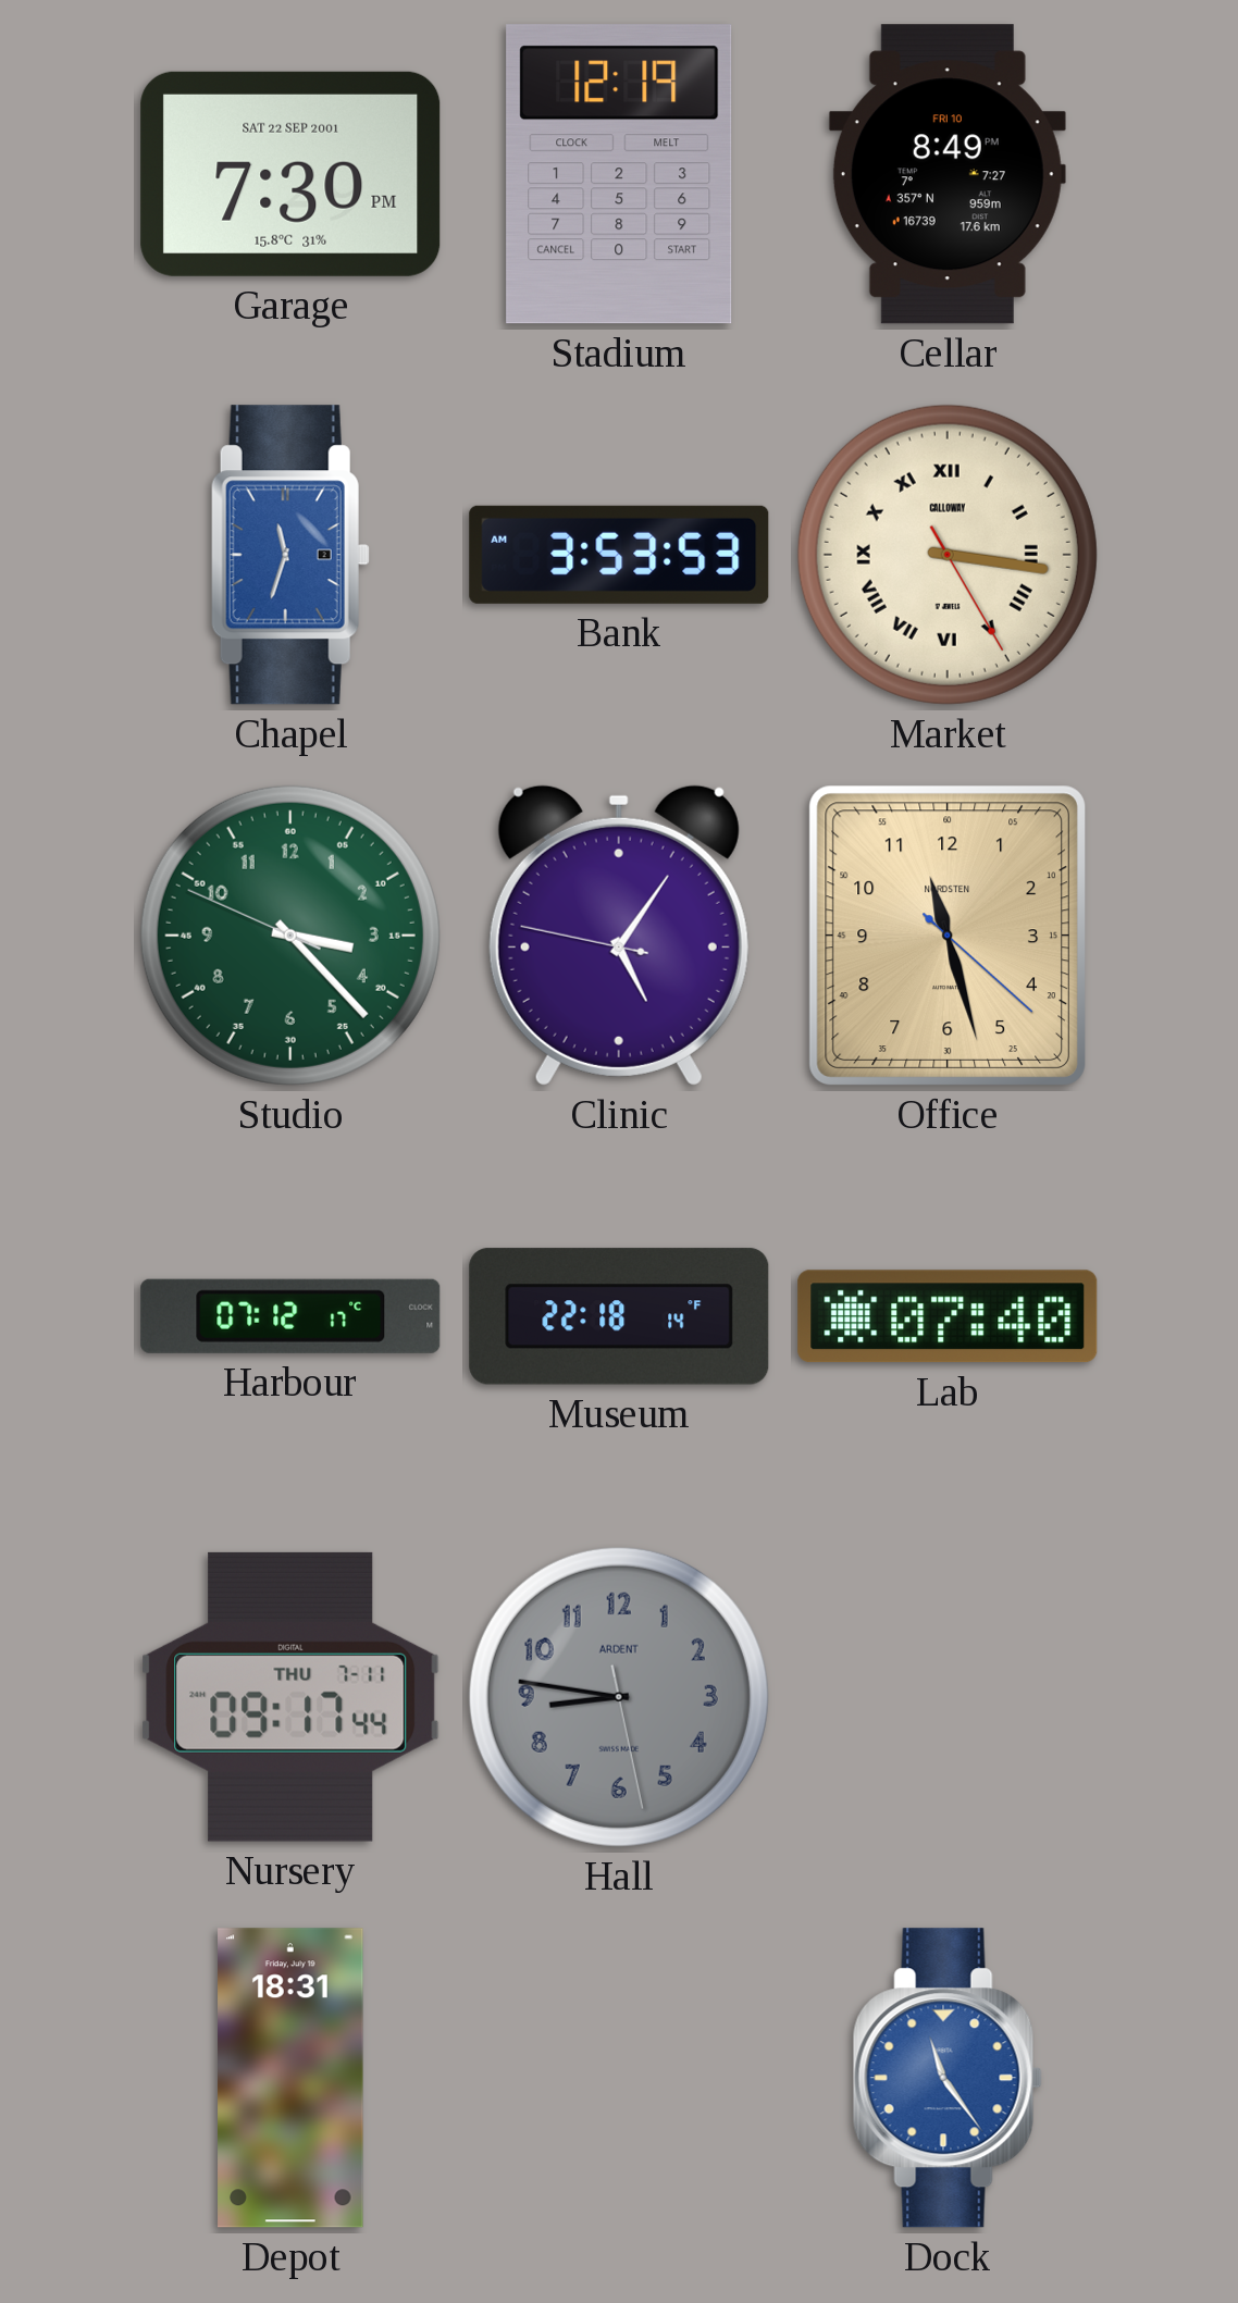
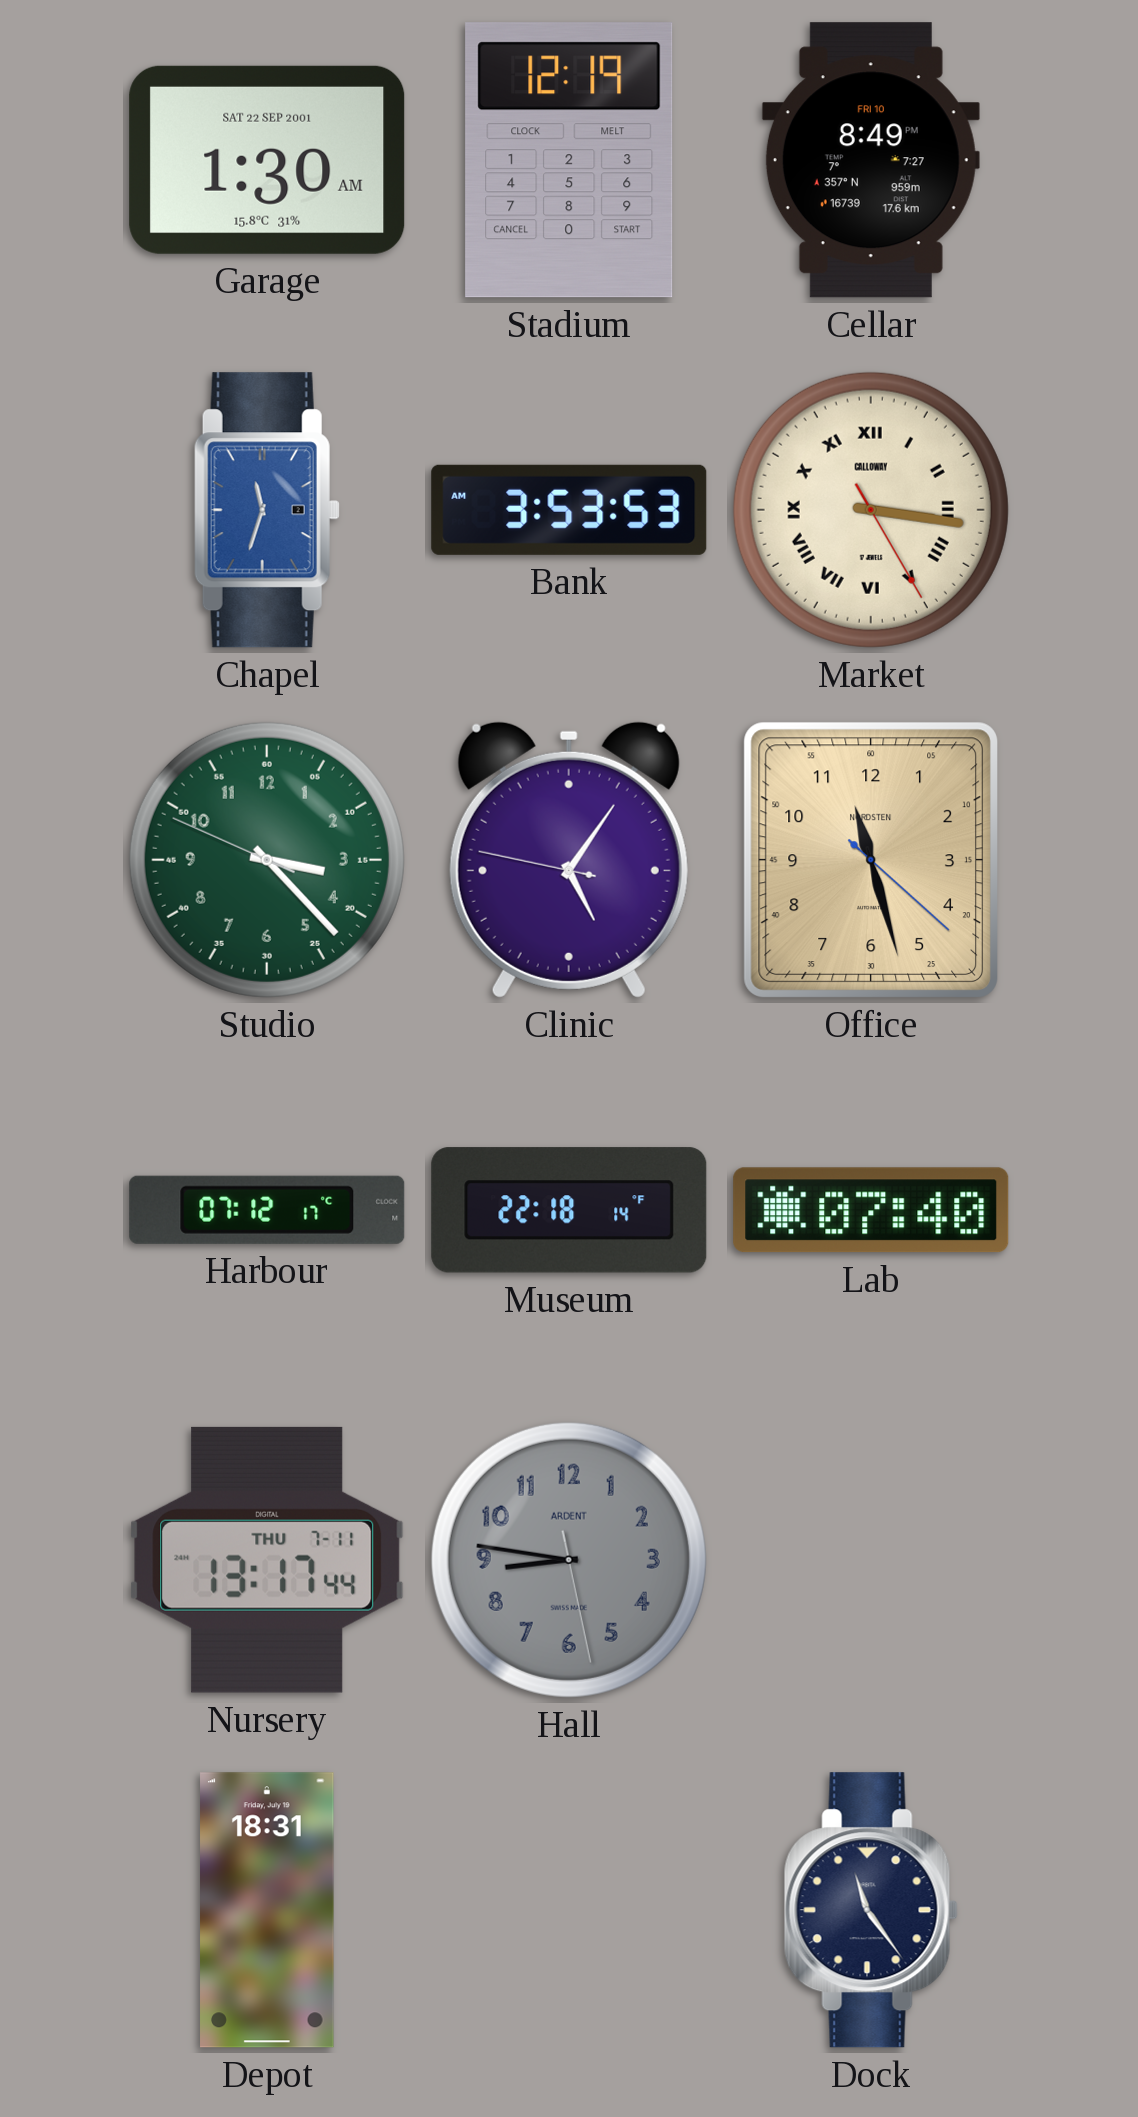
Garage: 7:30 -> 1:30 (267, 160)
Nursery: 09:17 -> 13:17 (267, 1560)
Dock dial: blue -> navy (871, 1910)
